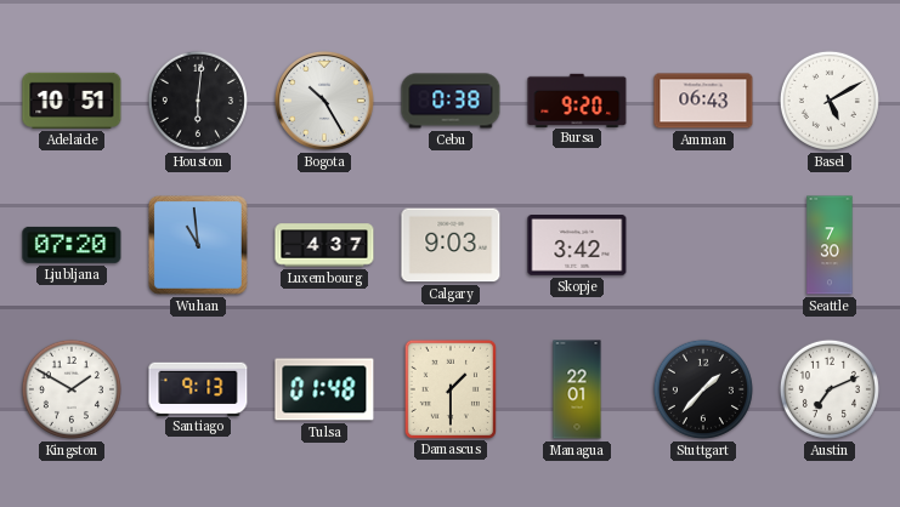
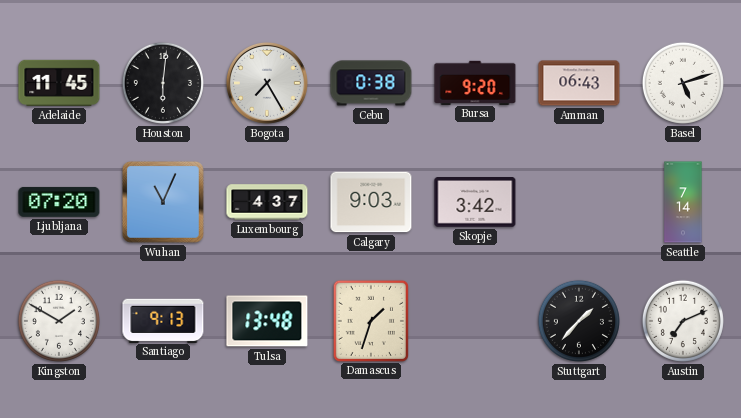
Adelaide: 10:51 -> 11:45 (59, 83)
Bogota: 10:25 -> 7:25 (267, 83)
Basel: 5:10 -> 5:12 (683, 83)
Wuhan: 10:59 -> 11:04 (164, 203)
Seattle: 7:30 -> 7:14 (683, 202)
Tulsa: 01:48 -> 13:48 (267, 321)
Damascus: 1:30 -> 1:33 (371, 320)
Managua: 22:01 -> none (577, 389)
